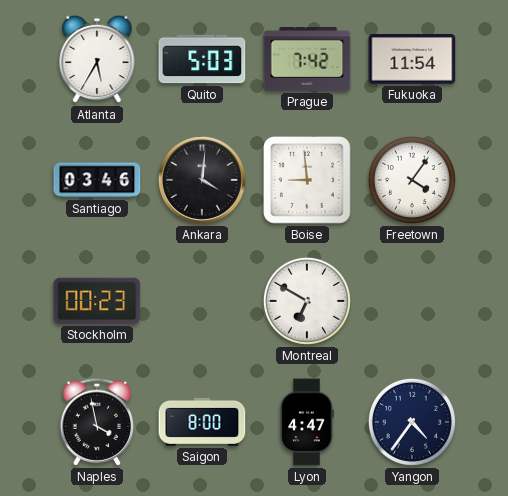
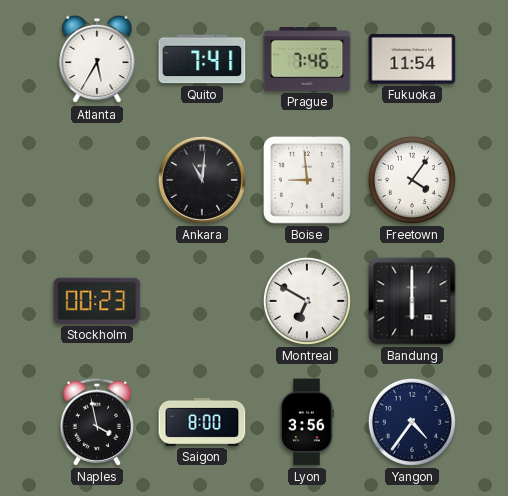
Quito: 5:03 -> 7:41 (202, 59)
Prague: 7:42 -> 7:46 (307, 60)
Santiago: 03:46 -> none (97, 180)
Ankara: 4:01 -> 11:01 (202, 180)
Bandung: none -> 6:00 (412, 301)
Lyon: 4:47 -> 3:56 (307, 422)
